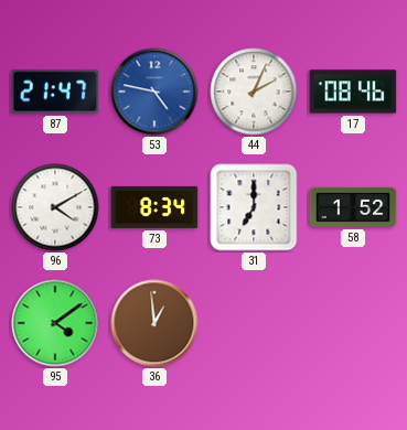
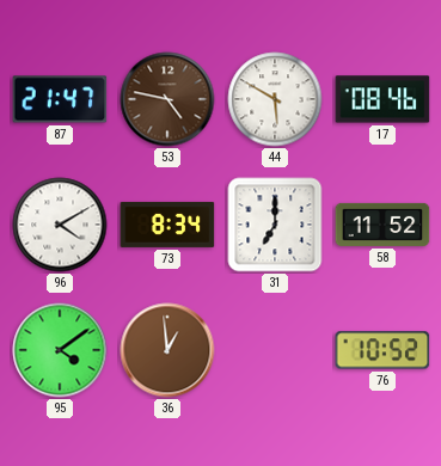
53 dial: blue -> brown (167, 99)
44: 2:04 -> 5:50 (275, 99)
58: 1:52 -> 11:52 (382, 225)
76: none -> 10:52 (382, 350)
